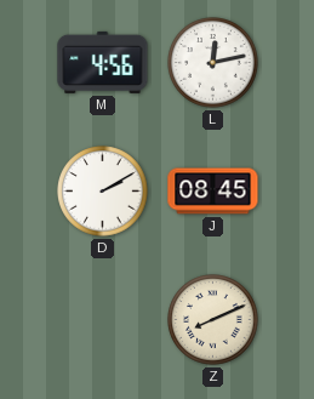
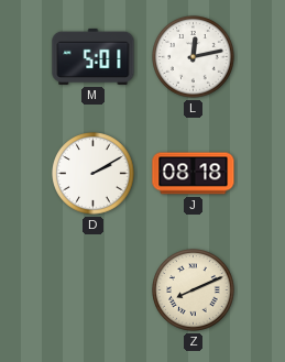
M: 4:56 -> 5:01 (94, 56)
J: 08:45 -> 08:18 (194, 174)
